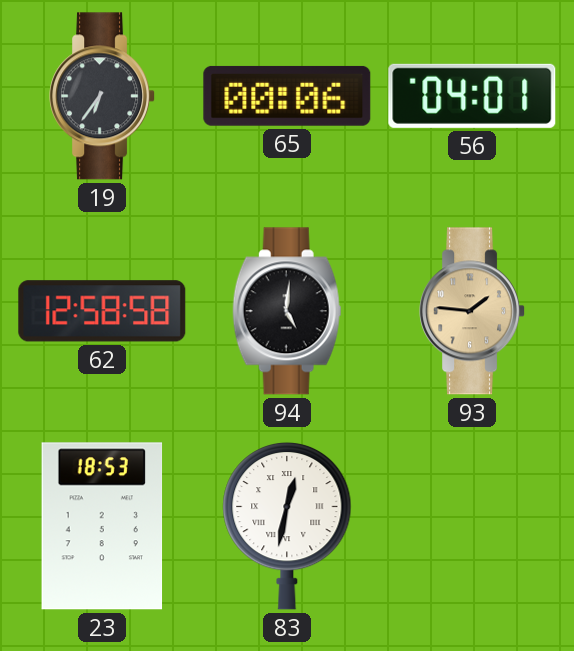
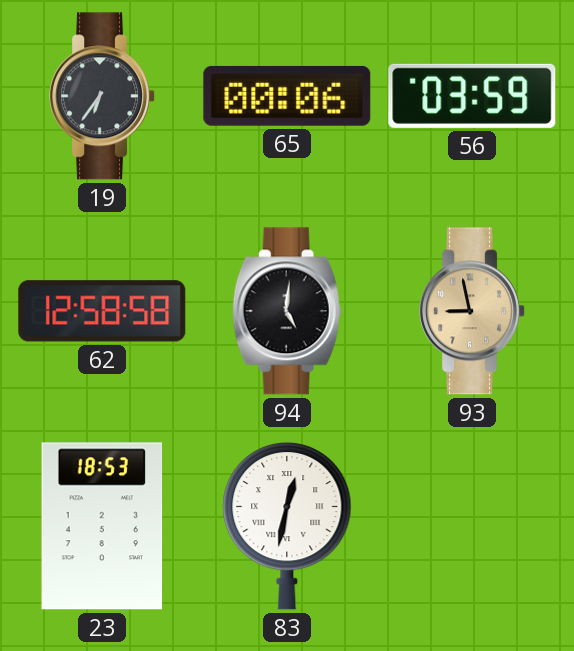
56: 04:01 -> 03:59 (472, 96)
93: 1:46 -> 8:58 (473, 311)
